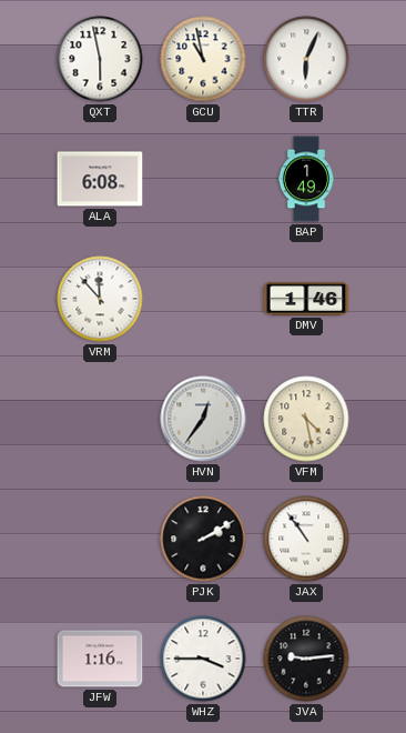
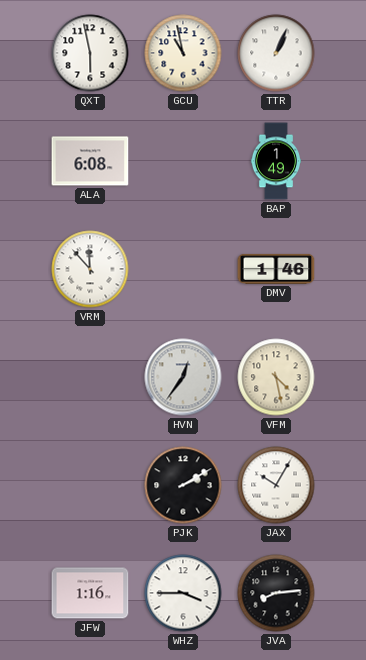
TTR: 6:04 -> 1:04 (276, 53)
JAX: 10:54 -> 10:05 (276, 485)
JVA: 9:14 -> 8:14 (276, 593)
